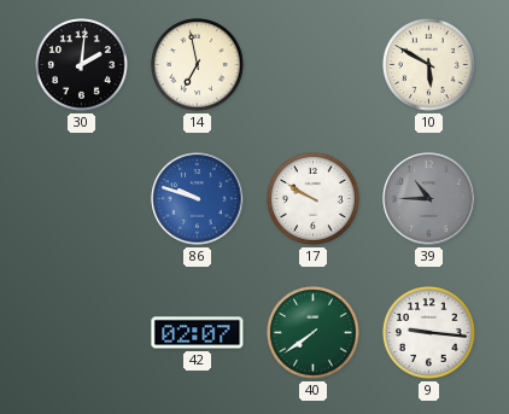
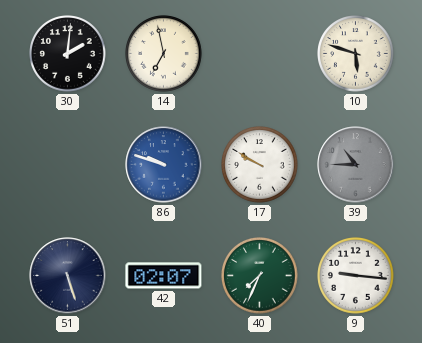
10: 5:50 -> 5:48 (356, 54)
51: none -> 5:27 (68, 276)
40: 7:39 -> 7:34 (260, 276)
